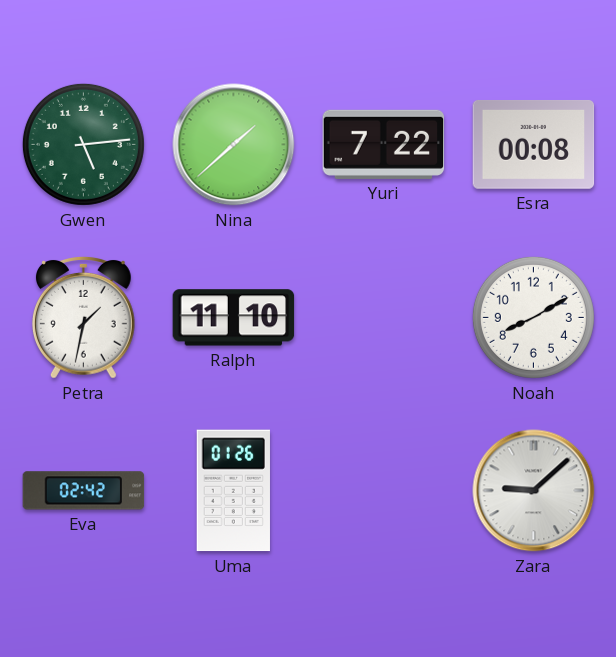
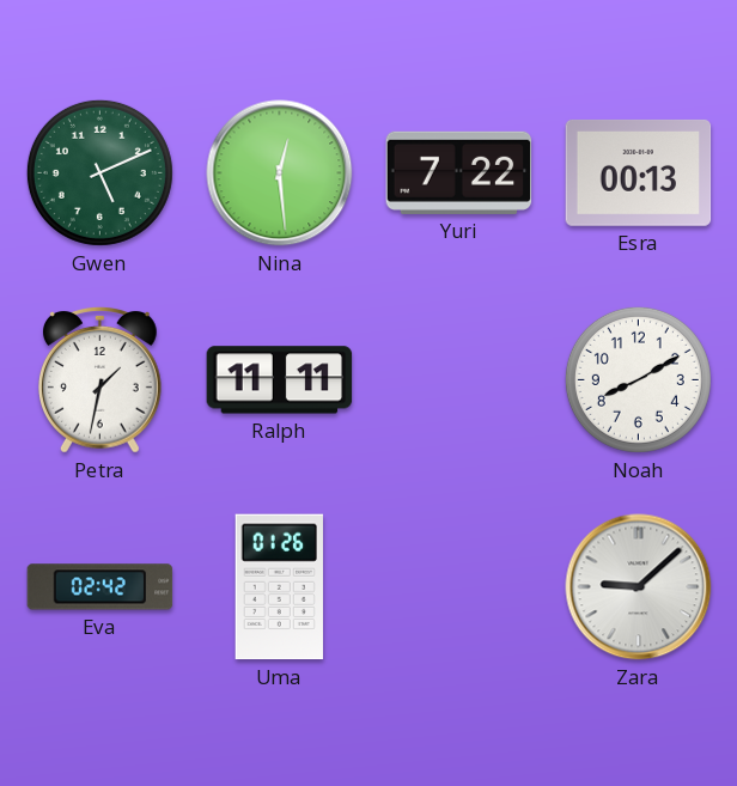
Gwen: 5:14 -> 5:11 (99, 172)
Nina: 1:38 -> 12:29 (280, 173)
Esra: 00:08 -> 00:13 (639, 172)
Ralph: 11:10 -> 11:11 (280, 380)
